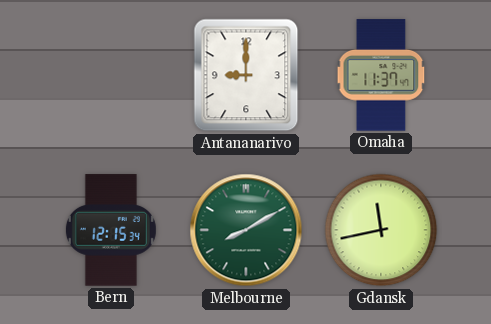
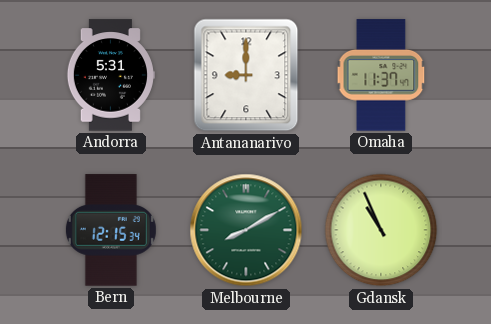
Andorra: none -> 5:31 (110, 75)
Gdansk: 11:43 -> 10:56 (381, 230)
